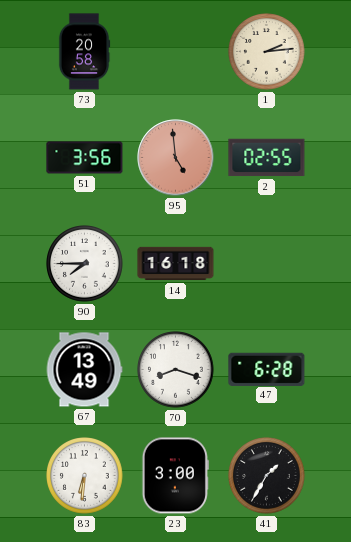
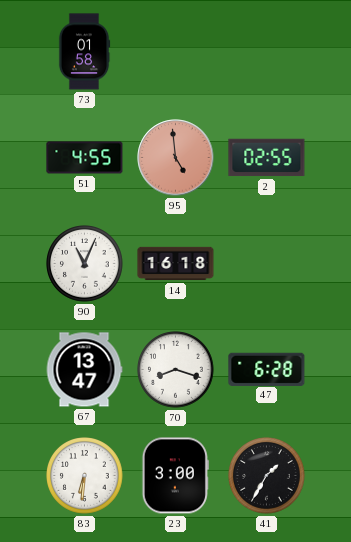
73: 20:58 -> 01:58 (84, 52)
1: 2:14 -> none (267, 52)
51: 3:56 -> 4:55 (85, 158)
90: 7:45 -> 11:04 (85, 264)
67: 13:49 -> 13:47 (84, 370)
